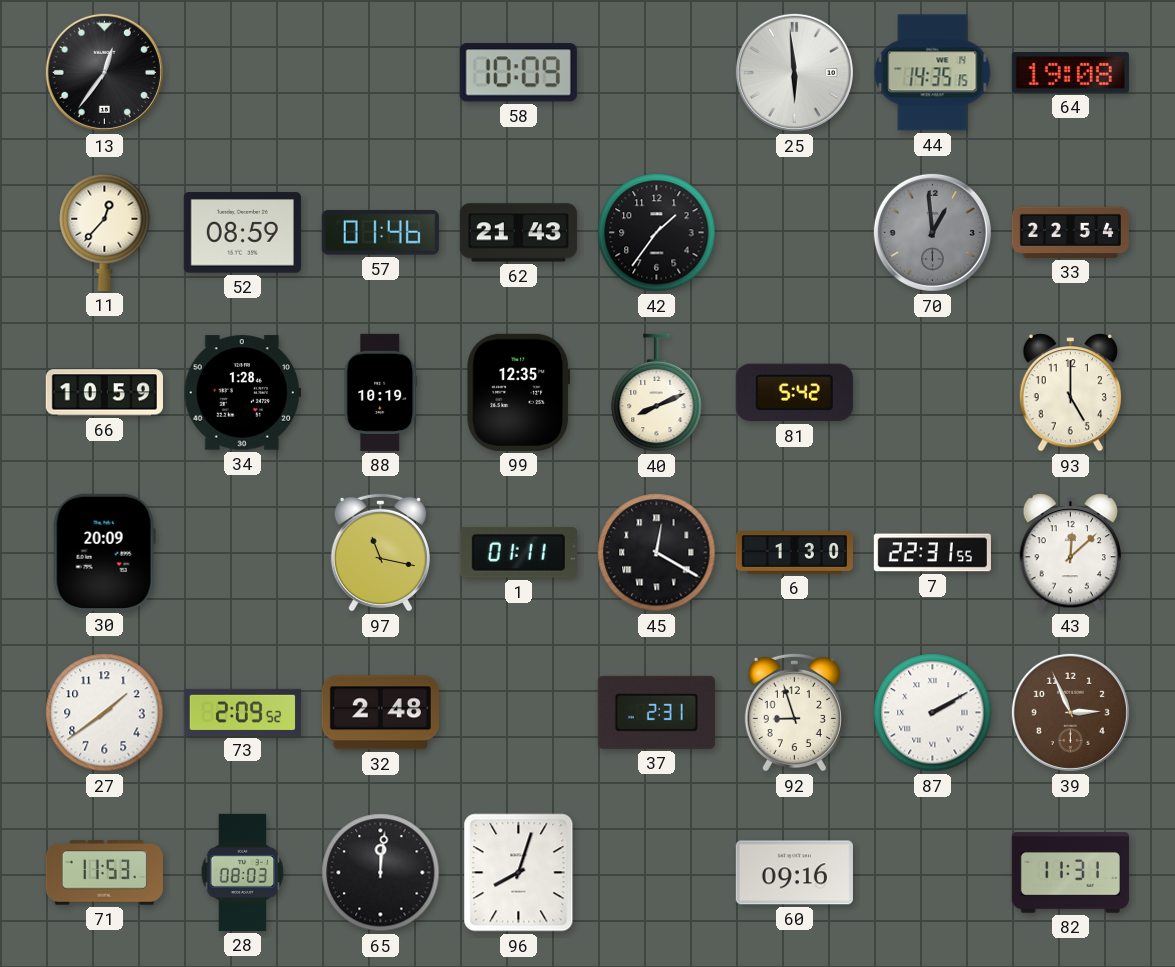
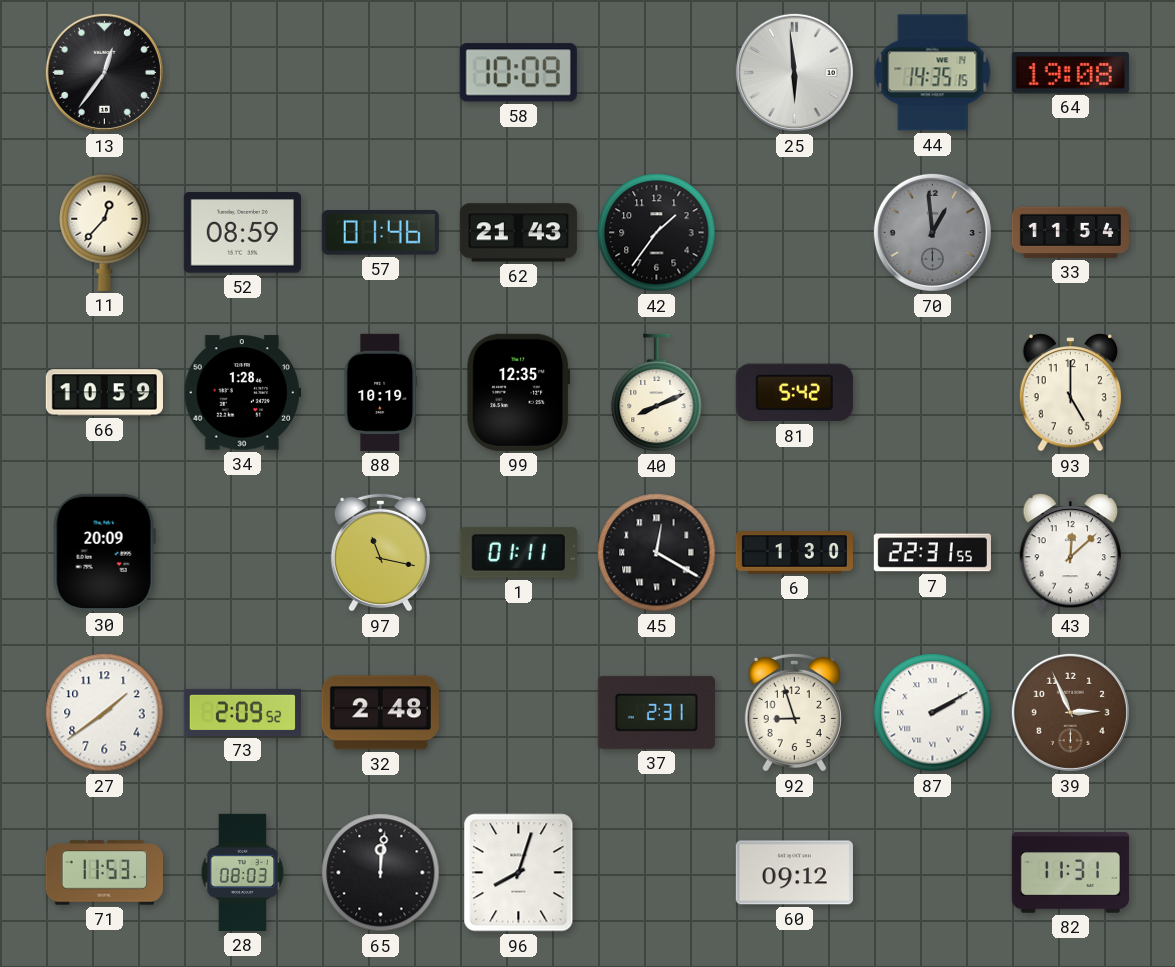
33: 22:54 -> 11:54 (1070, 232)
60: 09:16 -> 09:12 (794, 873)
